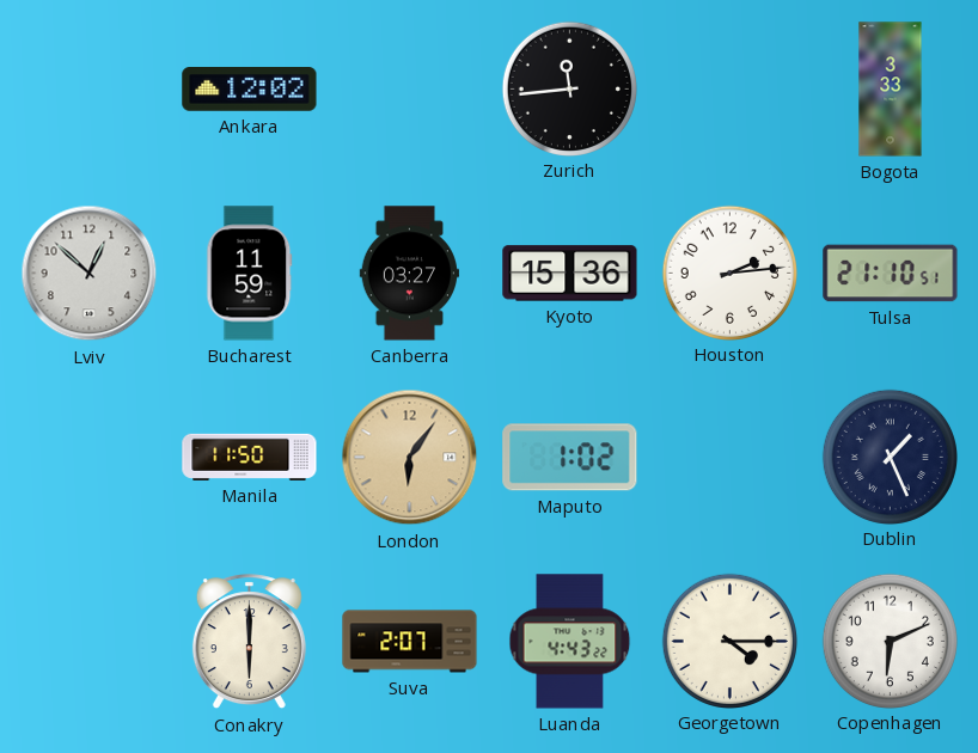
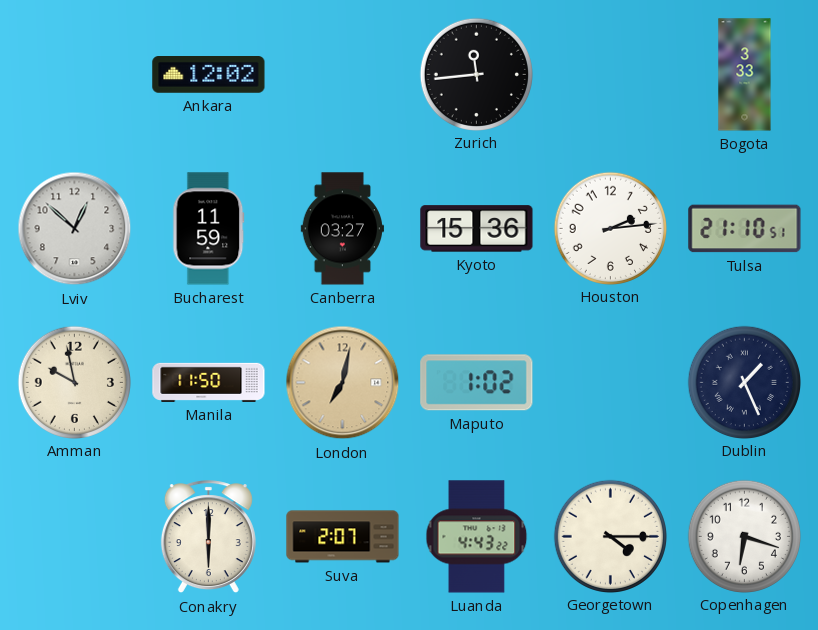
Amman: none -> 9:58 (74, 382)
London: 6:06 -> 7:02 (343, 383)
Copenhagen: 6:11 -> 6:18 (744, 536)
